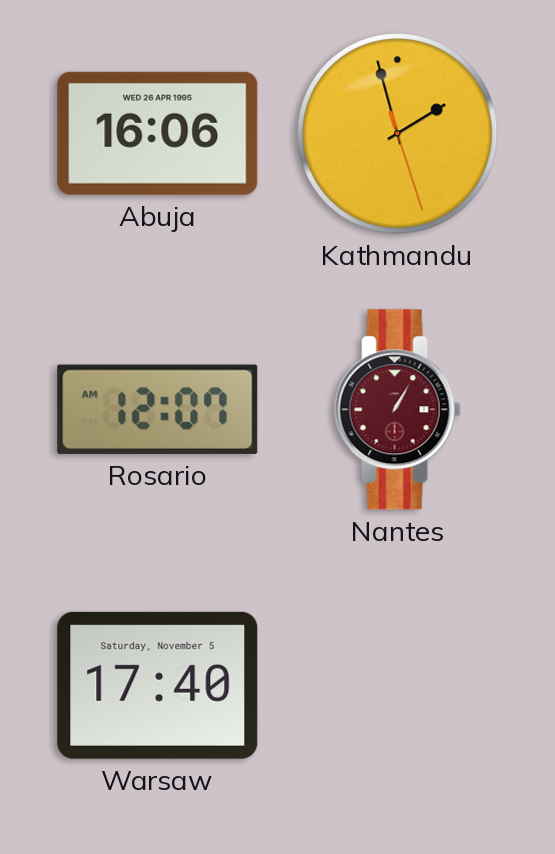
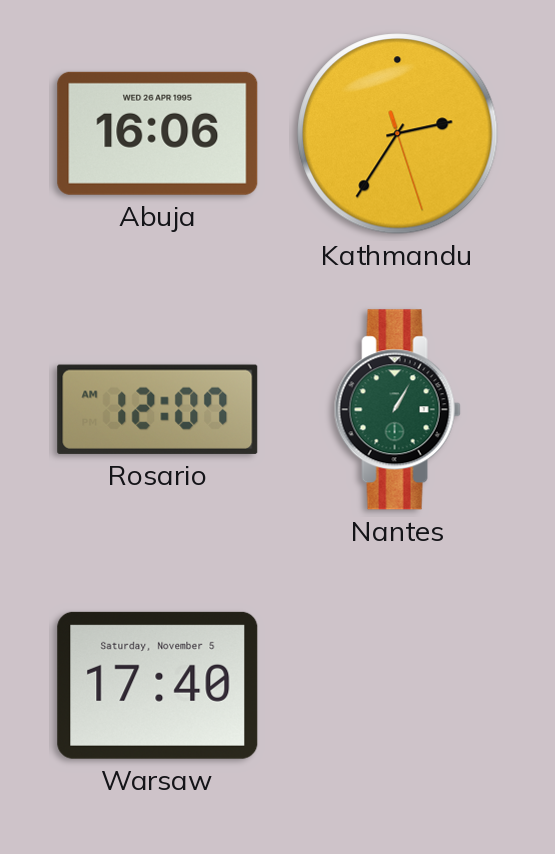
Kathmandu: 1:57 -> 2:35 (398, 134)
Nantes dial: burgundy -> green (397, 410)
